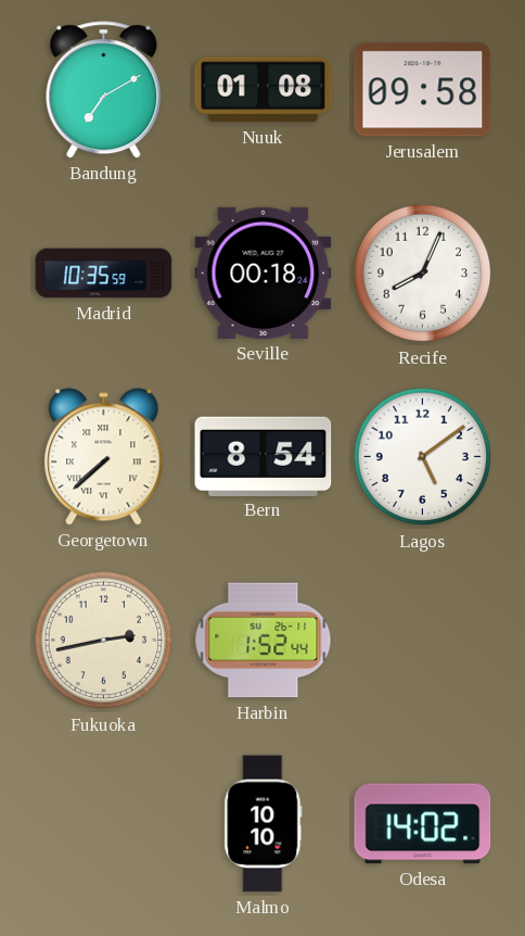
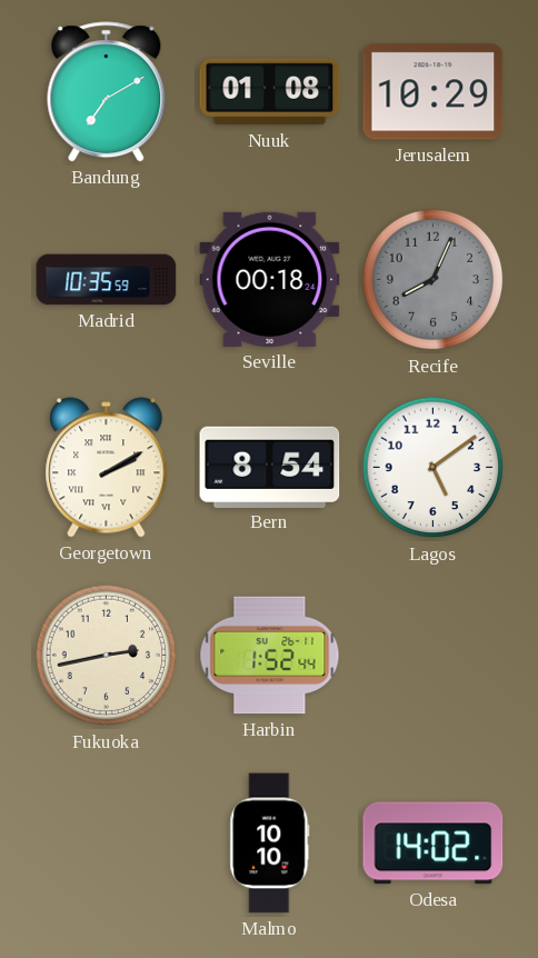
Jerusalem: 09:58 -> 10:29 (434, 92)
Recife dial: white -> grey (434, 280)
Georgetown: 7:38 -> 2:10 (107, 468)
